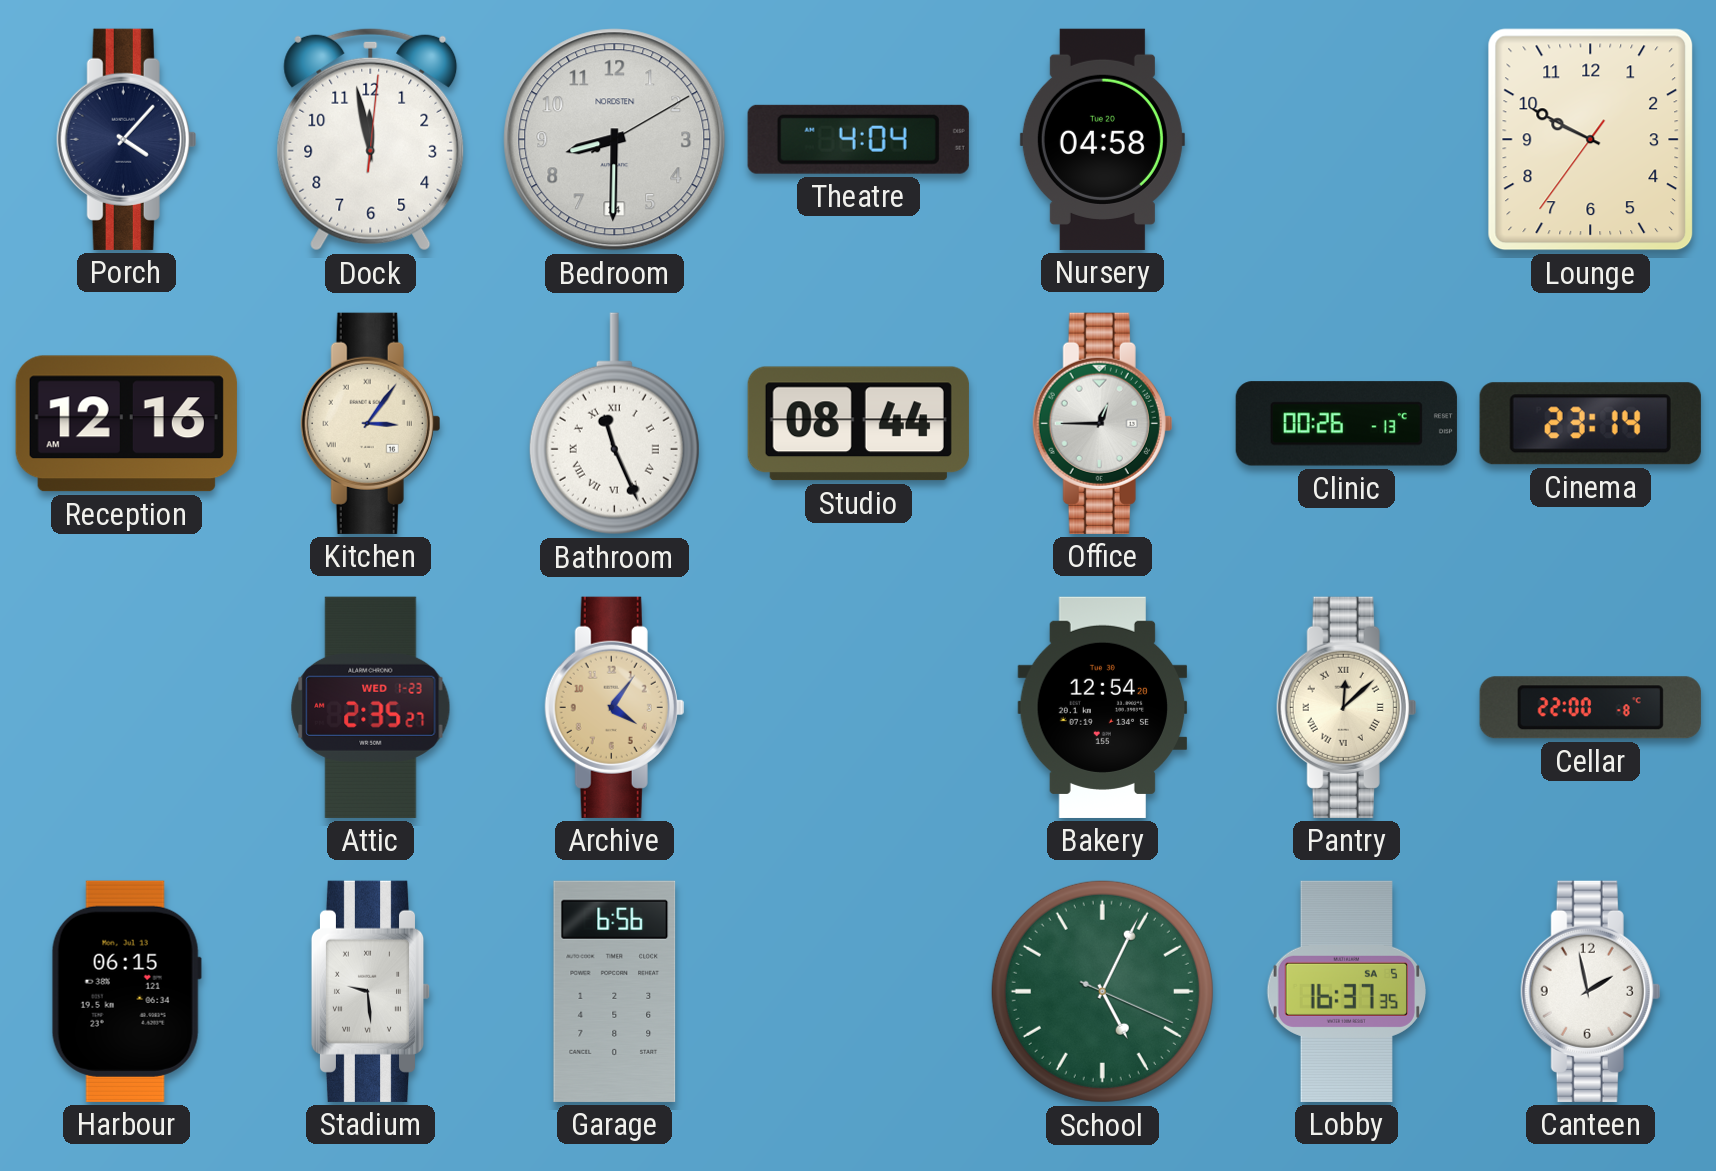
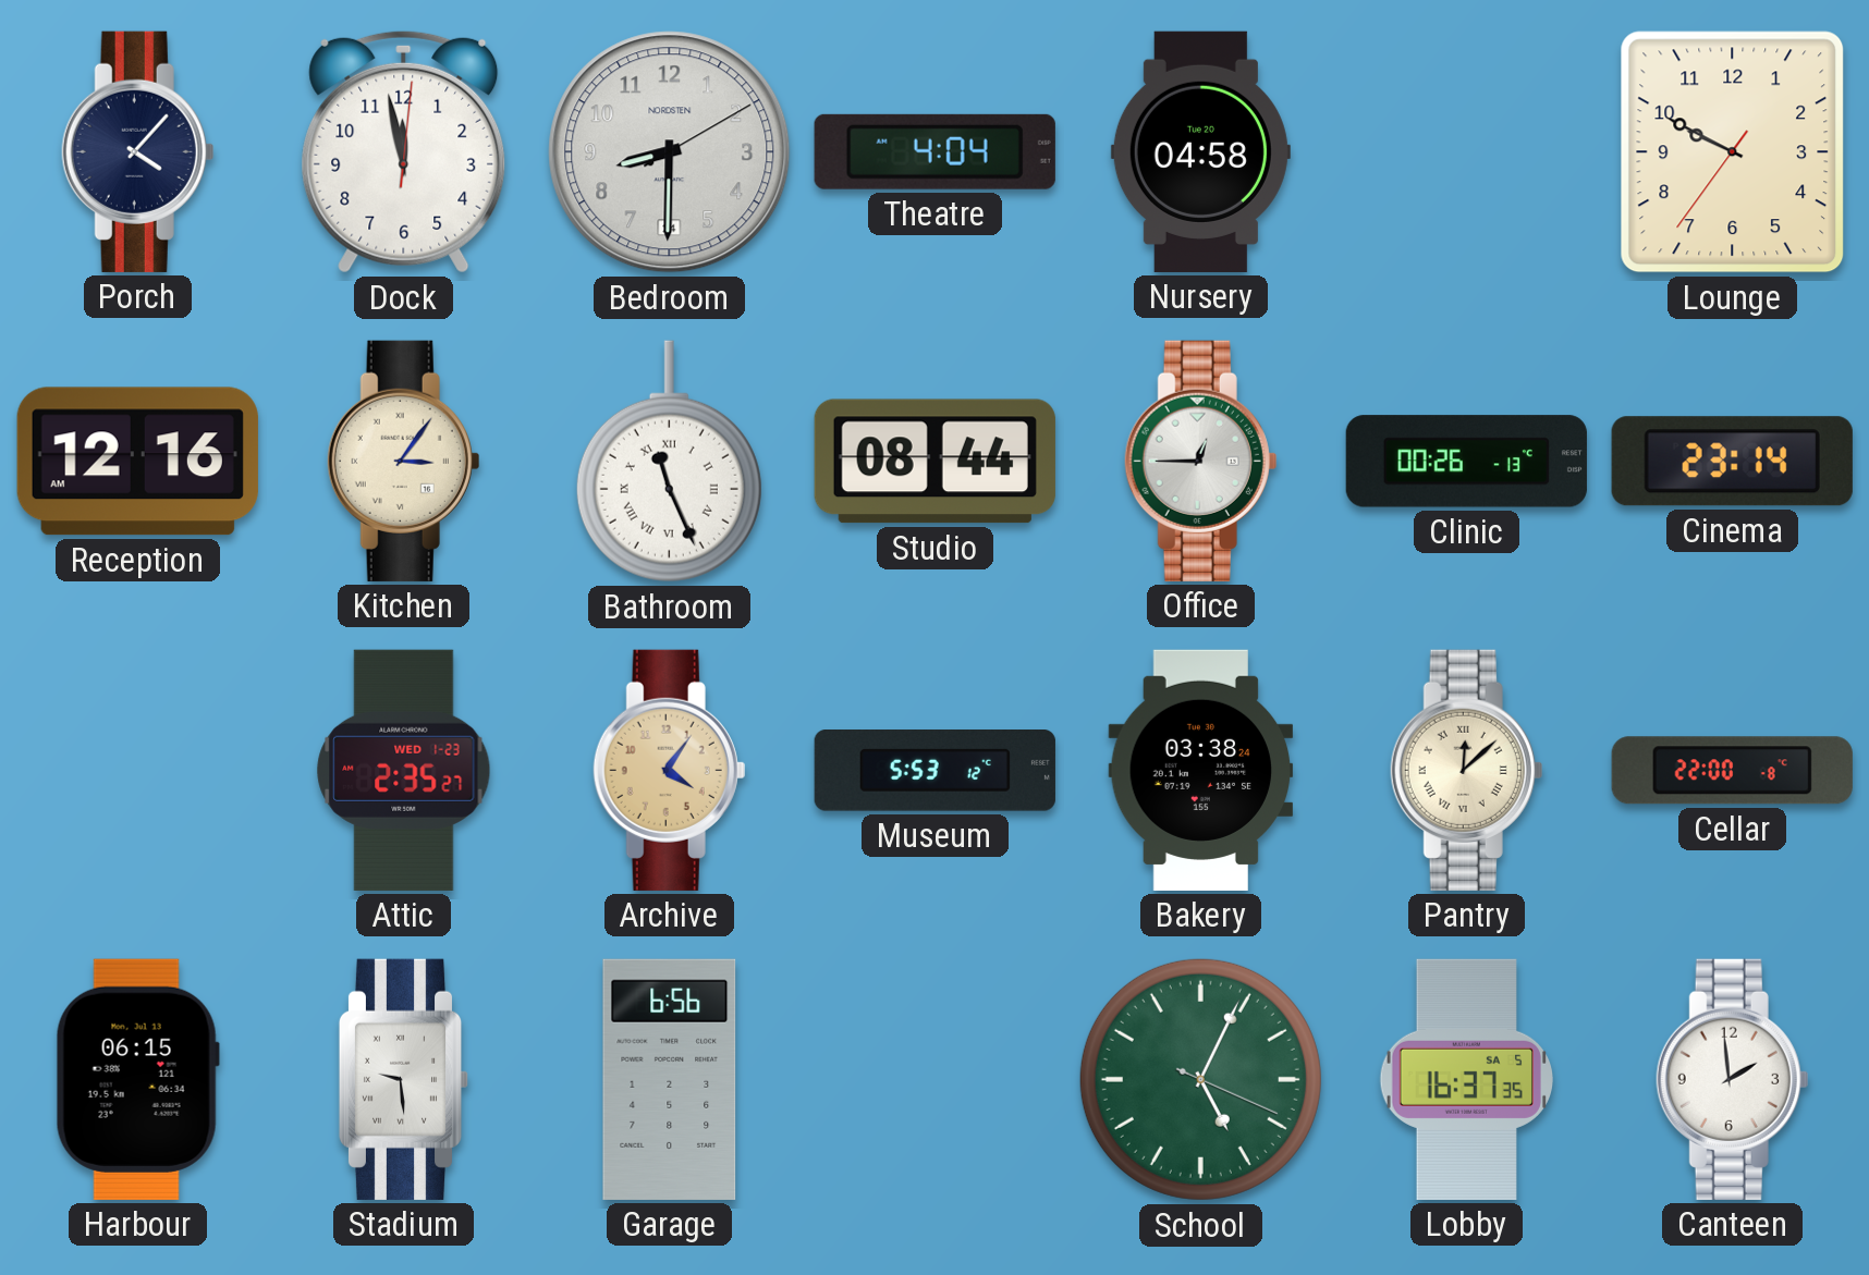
Museum: none -> 5:53 (934, 771)
Bakery: 12:54 -> 03:38 (1201, 770)
Canteen: 1:58 -> 1:59 (1733, 1079)
